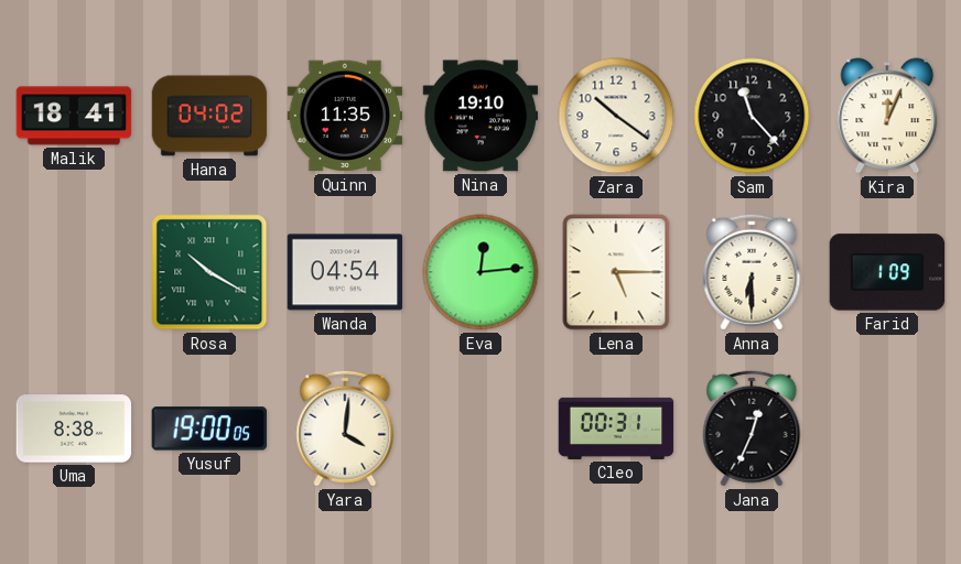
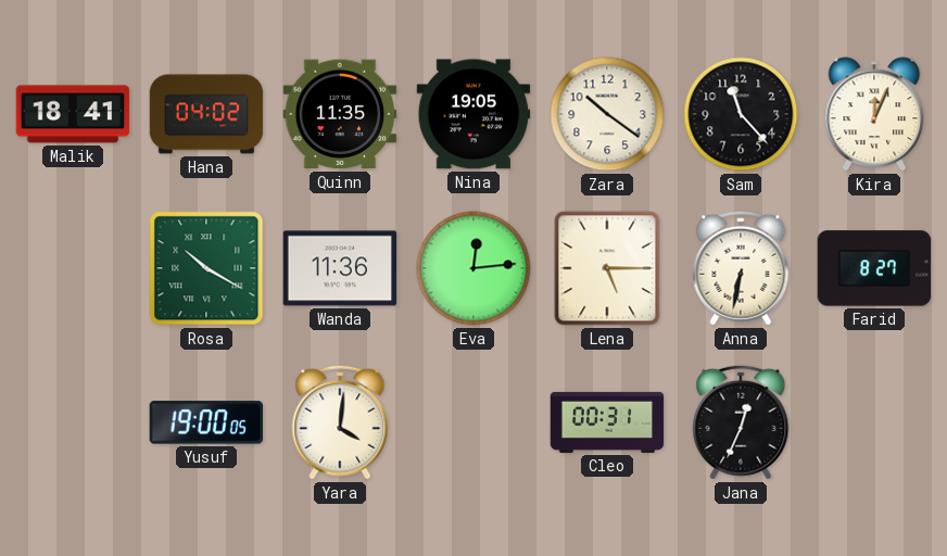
Nina: 19:10 -> 19:05 (474, 114)
Wanda: 04:54 -> 11:36 (340, 268)
Anna: 6:30 -> 6:32 (741, 268)
Farid: 1:09 -> 8:27 (874, 268)
Uma: 8:38 -> none (74, 429)
